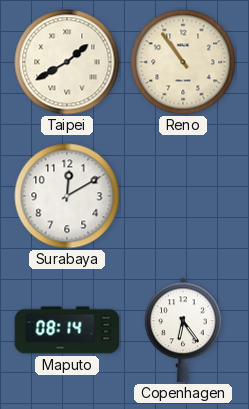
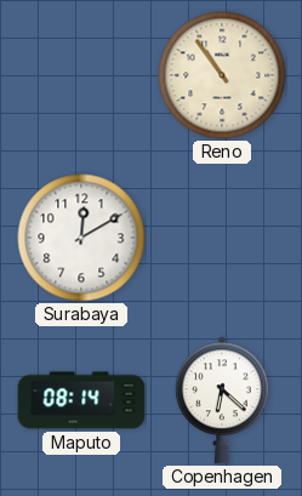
Taipei: 1:40 -> none (67, 62)
Copenhagen: 6:24 -> 6:22 (222, 400)
